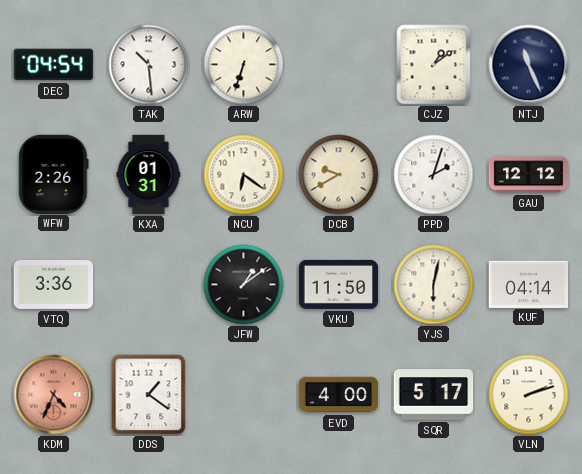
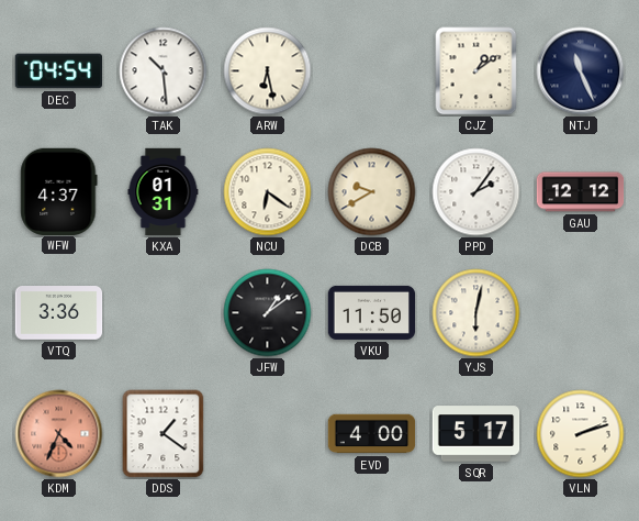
ARW: 6:33 -> 6:28 (268, 71)
WFW: 2:26 -> 4:37 (59, 191)
PPD: 2:03 -> 2:06 (477, 192)
KUF: 04:14 -> none (529, 284)
